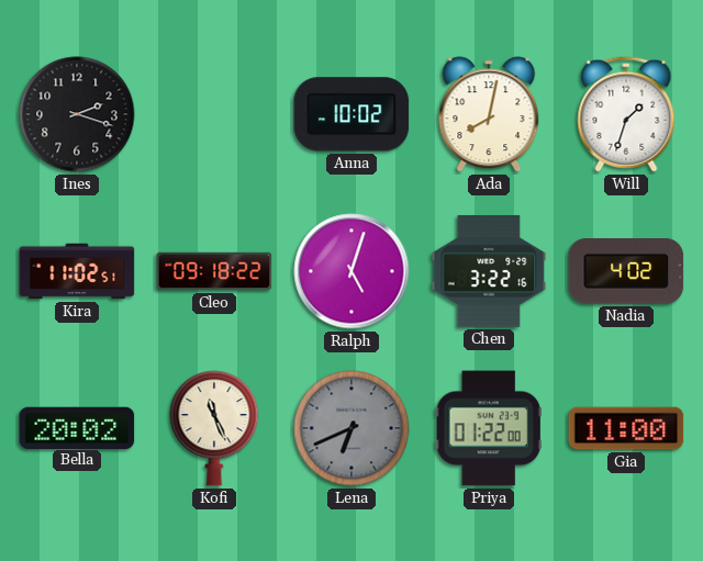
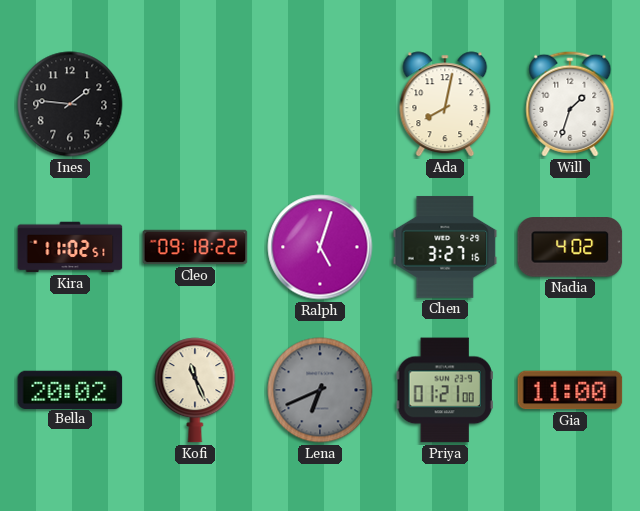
Ines: 2:18 -> 1:46 (70, 104)
Anna: 10:02 -> none (351, 114)
Chen: 3:22 -> 3:27 (445, 247)
Priya: 01:22 -> 01:21 (445, 390)
